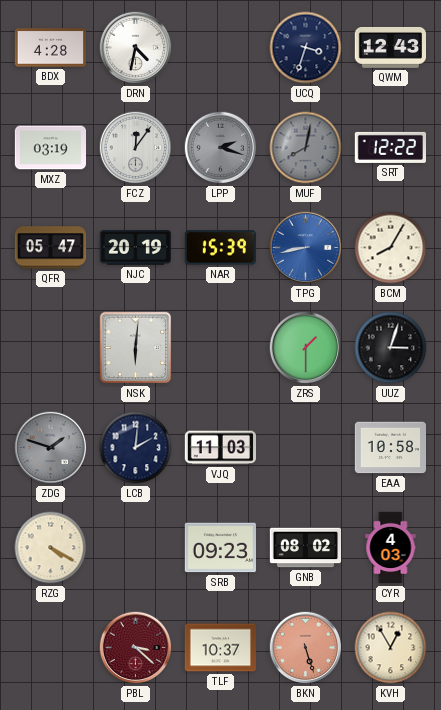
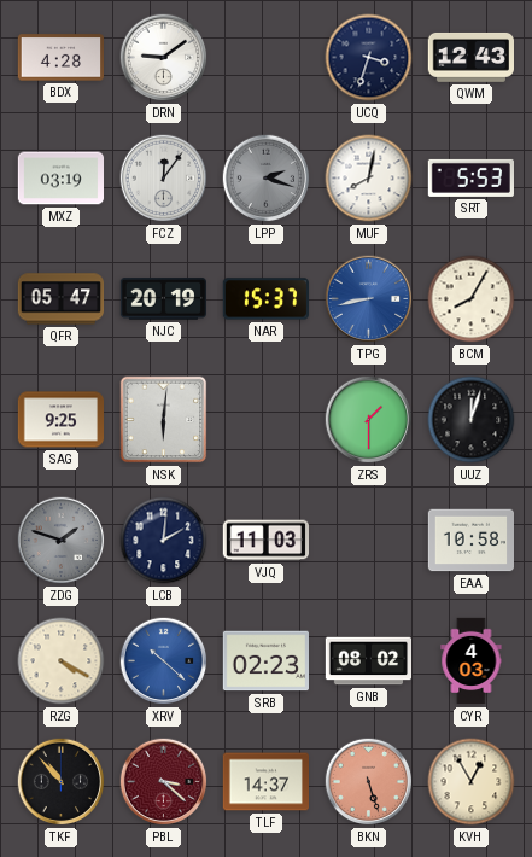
DRN: 4:32 -> 9:09 (164, 58)
MUF dial: grey -> white (369, 179)
SRT: 12:22 -> 5:53 (470, 177)
NAR: 15:39 -> 15:37 (265, 299)
SAG: none -> 9:25 (62, 420)
UUZ: 3:03 -> 12:03 (472, 420)
XRV: none -> 10:22 (164, 661)
SRB: 09:23 -> 02:23 (265, 661)
TKF: none -> 10:53 (62, 782)
TLF: 10:37 -> 14:37 (265, 782)
